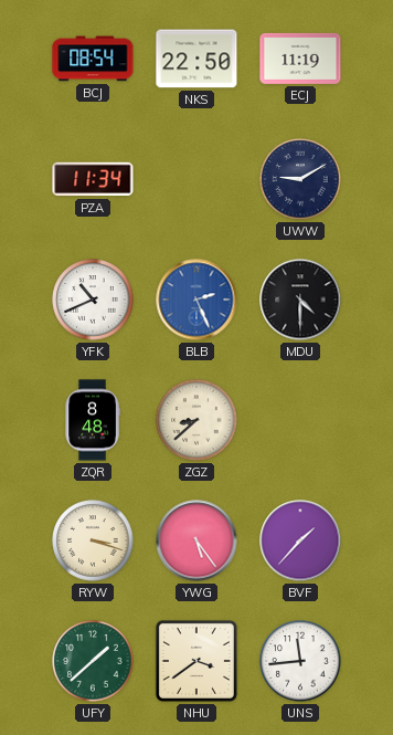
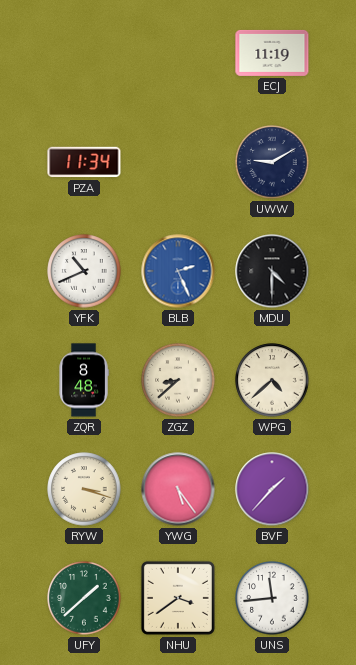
BCJ: 08:54 -> none (93, 59)
NKS: 22:50 -> none (197, 59)
WPG: none -> 4:38 (272, 380)
